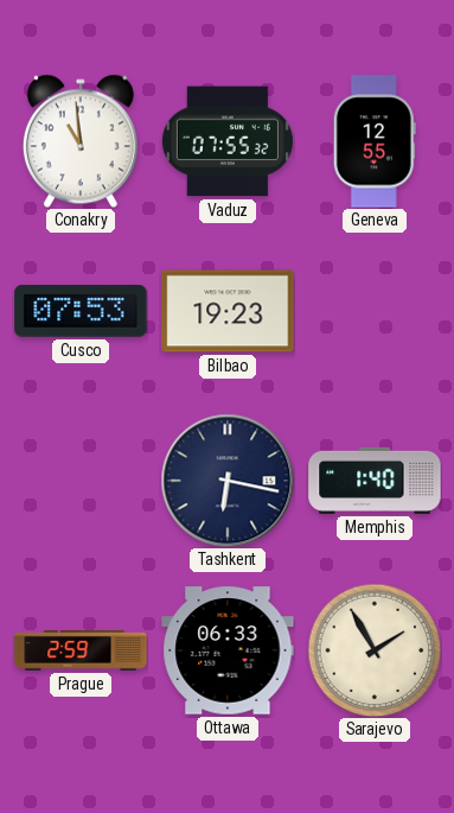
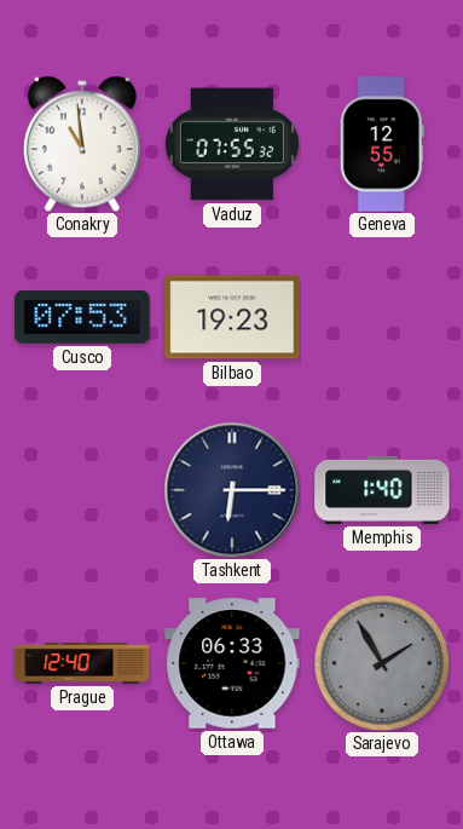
Tashkent: 6:17 -> 6:15 (232, 490)
Prague: 2:59 -> 12:40 (82, 663)
Sarajevo dial: cream -> grey (382, 663)
